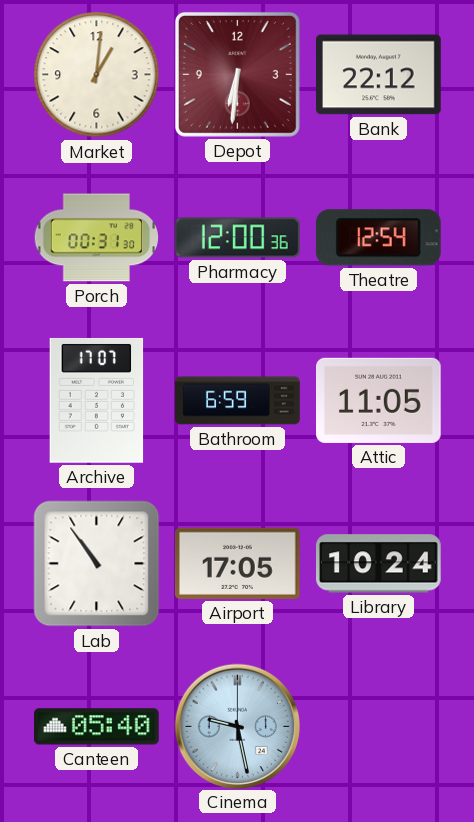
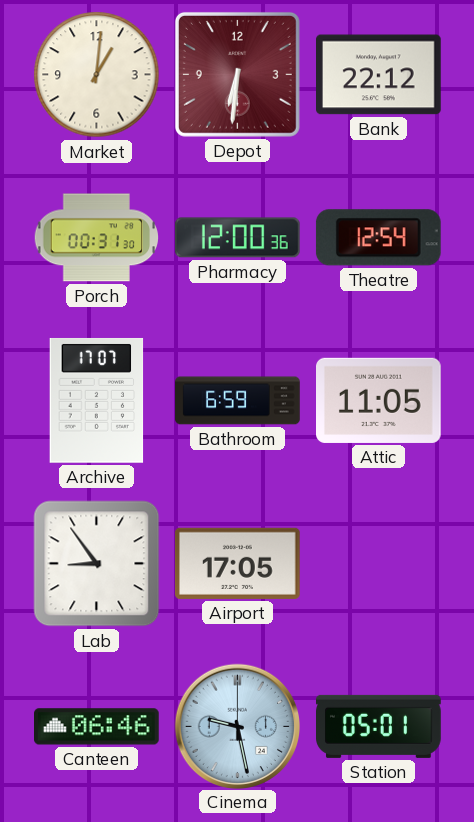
Lab: 10:54 -> 8:54 (97, 564)
Library: 10:24 -> none (379, 564)
Canteen: 05:40 -> 06:46 (97, 727)
Station: none -> 05:01 (379, 726)
